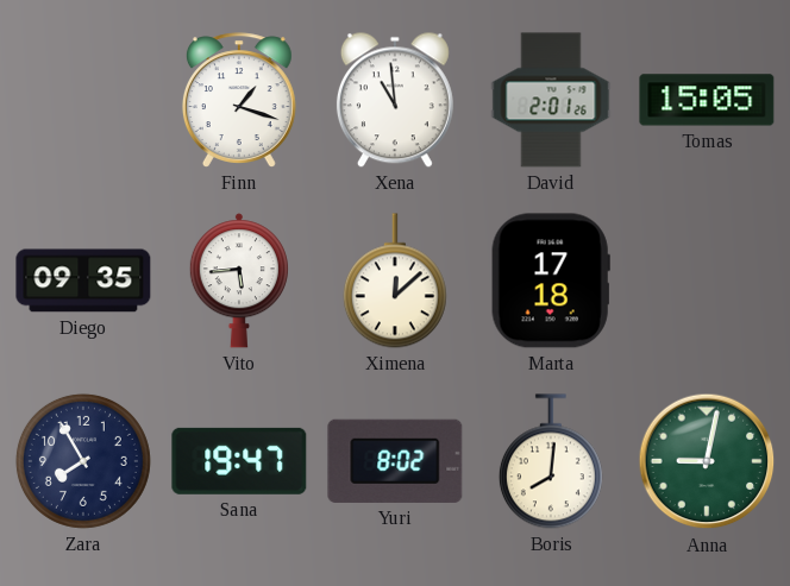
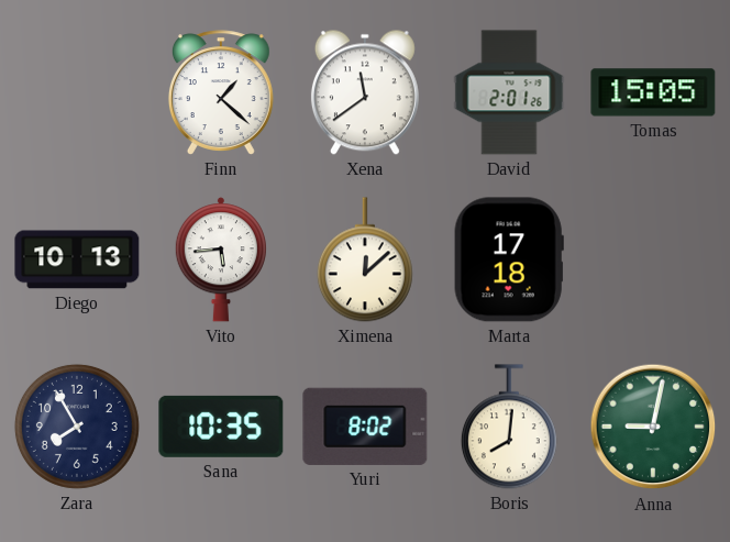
Finn: 1:18 -> 1:22 (221, 92)
Xena: 10:59 -> 11:39 (365, 92)
Diego: 09:35 -> 10:13 (77, 259)
Sana: 19:47 -> 10:35 (221, 427)
